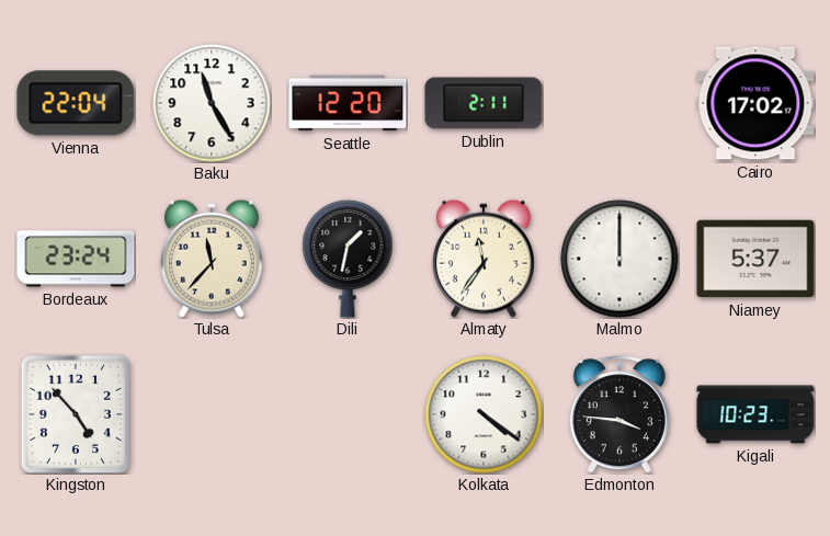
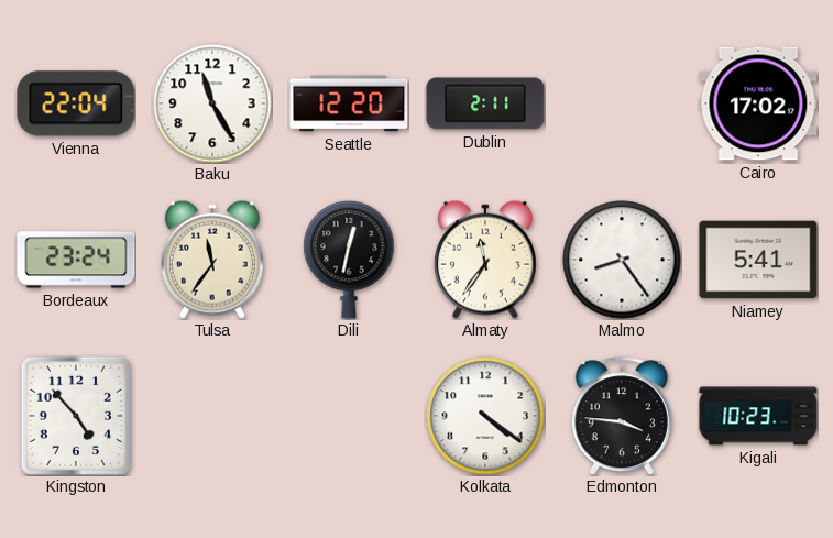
Tulsa: 11:37 -> 11:36 (212, 260)
Dili: 1:32 -> 12:32 (349, 260)
Malmo: 12:00 -> 8:24 (622, 260)
Niamey: 5:37 -> 5:41 (758, 260)
